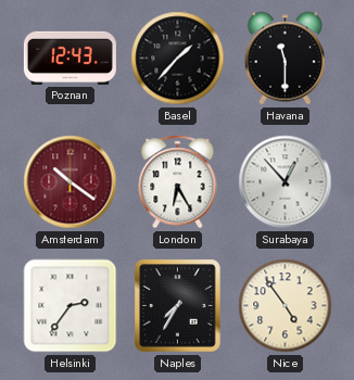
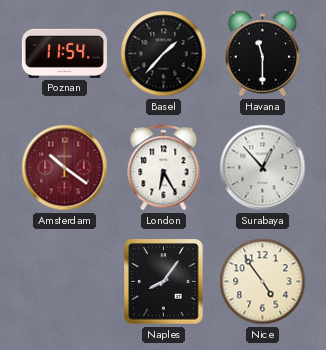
Poznan: 12:43 -> 11:54 (64, 53)
Helsinki: 2:36 -> none (71, 306)
Naples: 7:35 -> 8:06 (164, 282)
